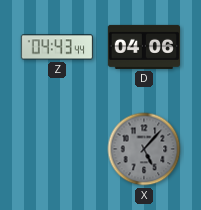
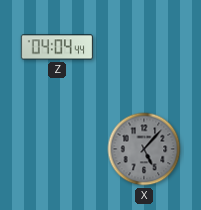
Z: 04:43 -> 04:04 (56, 47)
D: 04:06 -> none (143, 47)
